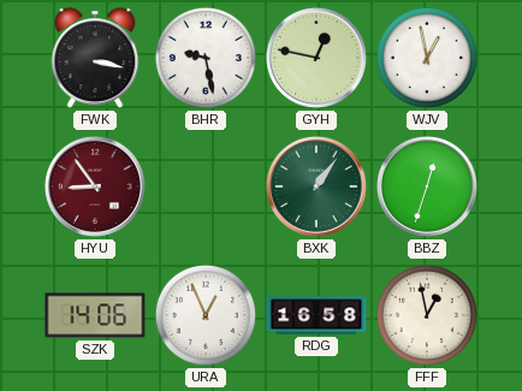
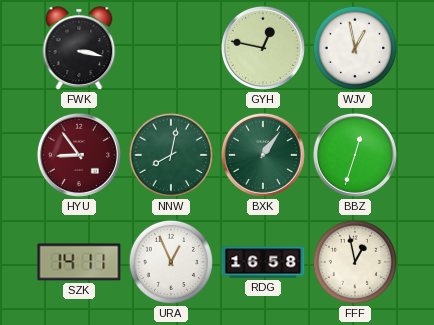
BHR: 9:28 -> none (206, 58)
NNW: none -> 8:02 (171, 155)
SZK: 14:06 -> 14:11 (79, 262)
